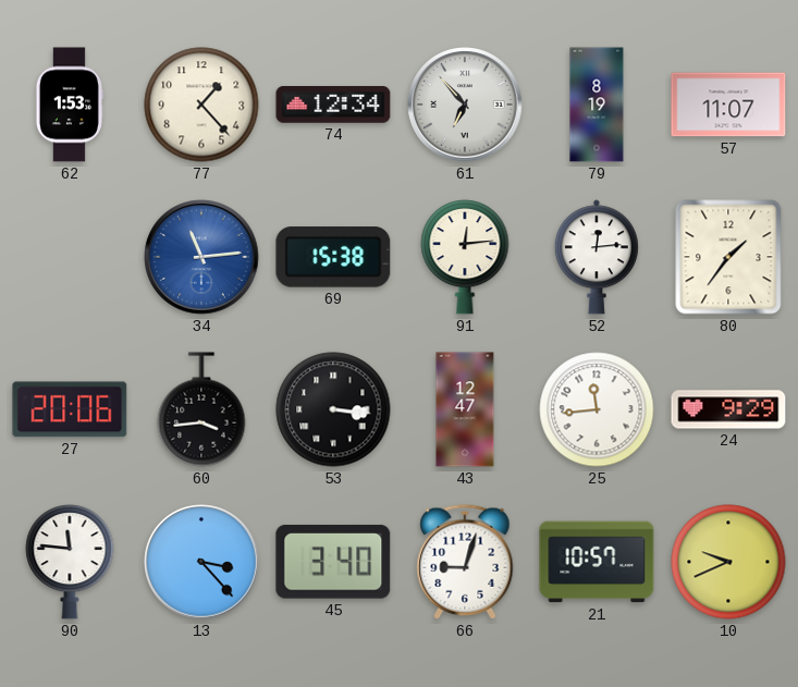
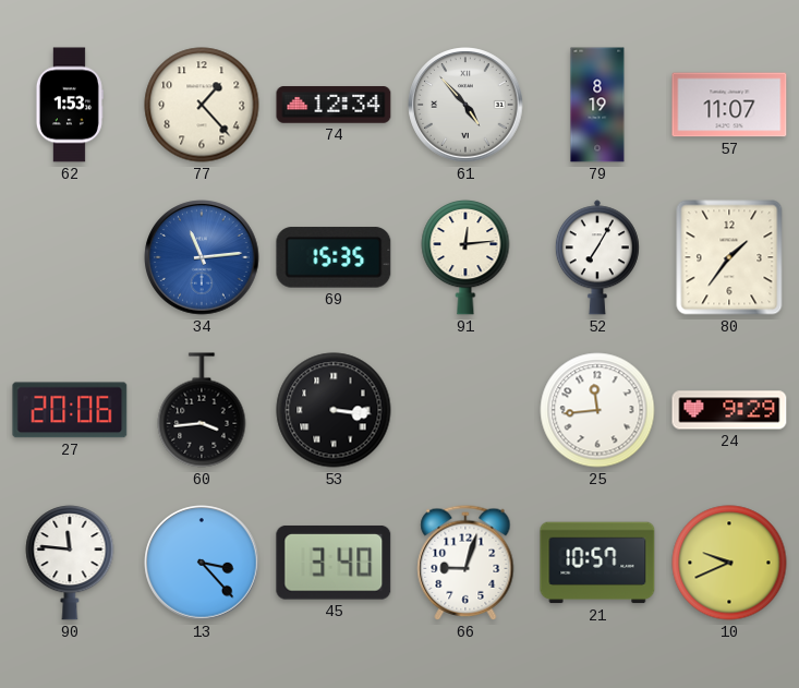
61: 6:53 -> 4:53 (465, 105)
69: 15:38 -> 15:35 (334, 257)
52: 12:14 -> 7:05 (597, 257)
43: 12:47 -> none (465, 409)
